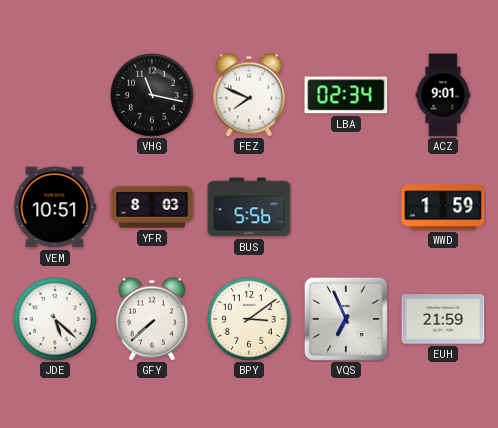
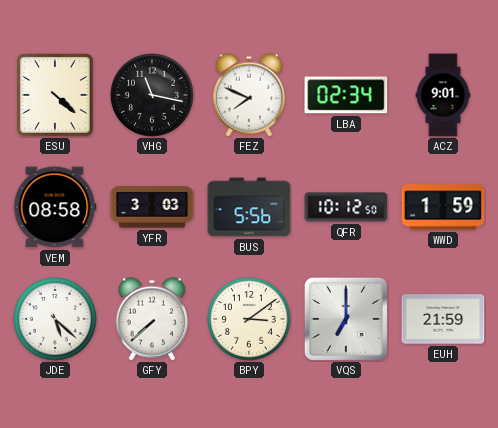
ESU: none -> 4:22 (56, 96)
VEM: 10:51 -> 08:58 (55, 207)
YFR: 8:03 -> 3:03 (152, 207)
QFR: none -> 10:12 (346, 207)
VQS: 6:56 -> 7:00 (346, 319)
